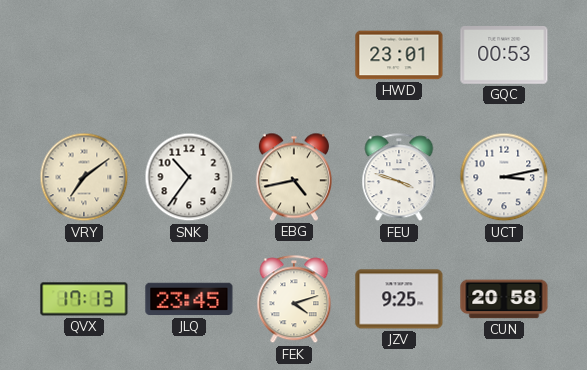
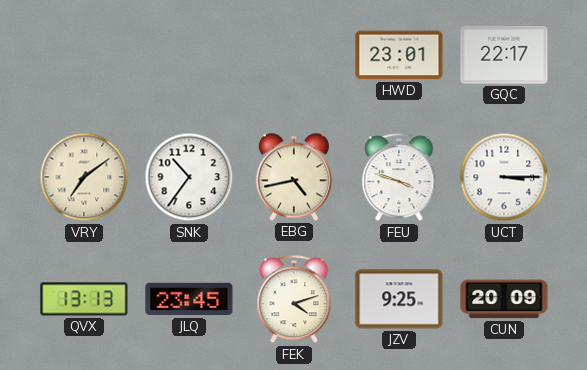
GQC: 00:53 -> 22:17 (504, 56)
UCT: 3:13 -> 3:15 (504, 177)
QVX: 17:13 -> 13:13 (84, 299)
CUN: 20:58 -> 20:09 (504, 299)
